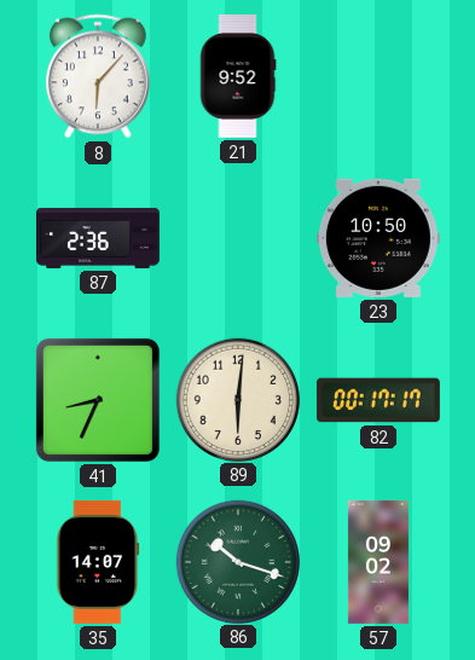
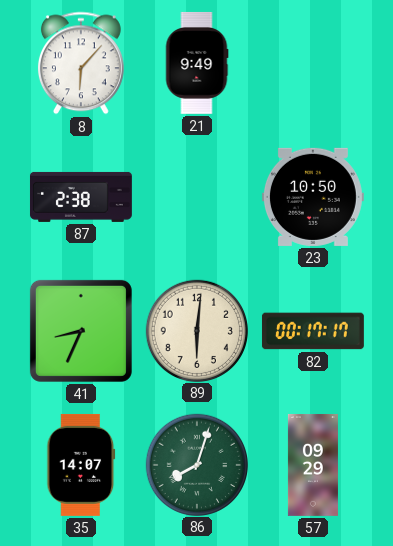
21: 9:52 -> 9:49 (197, 63)
87: 2:36 -> 2:38 (81, 197)
86: 10:18 -> 8:03 (196, 464)
57: 09:02 -> 09:29 (313, 465)
